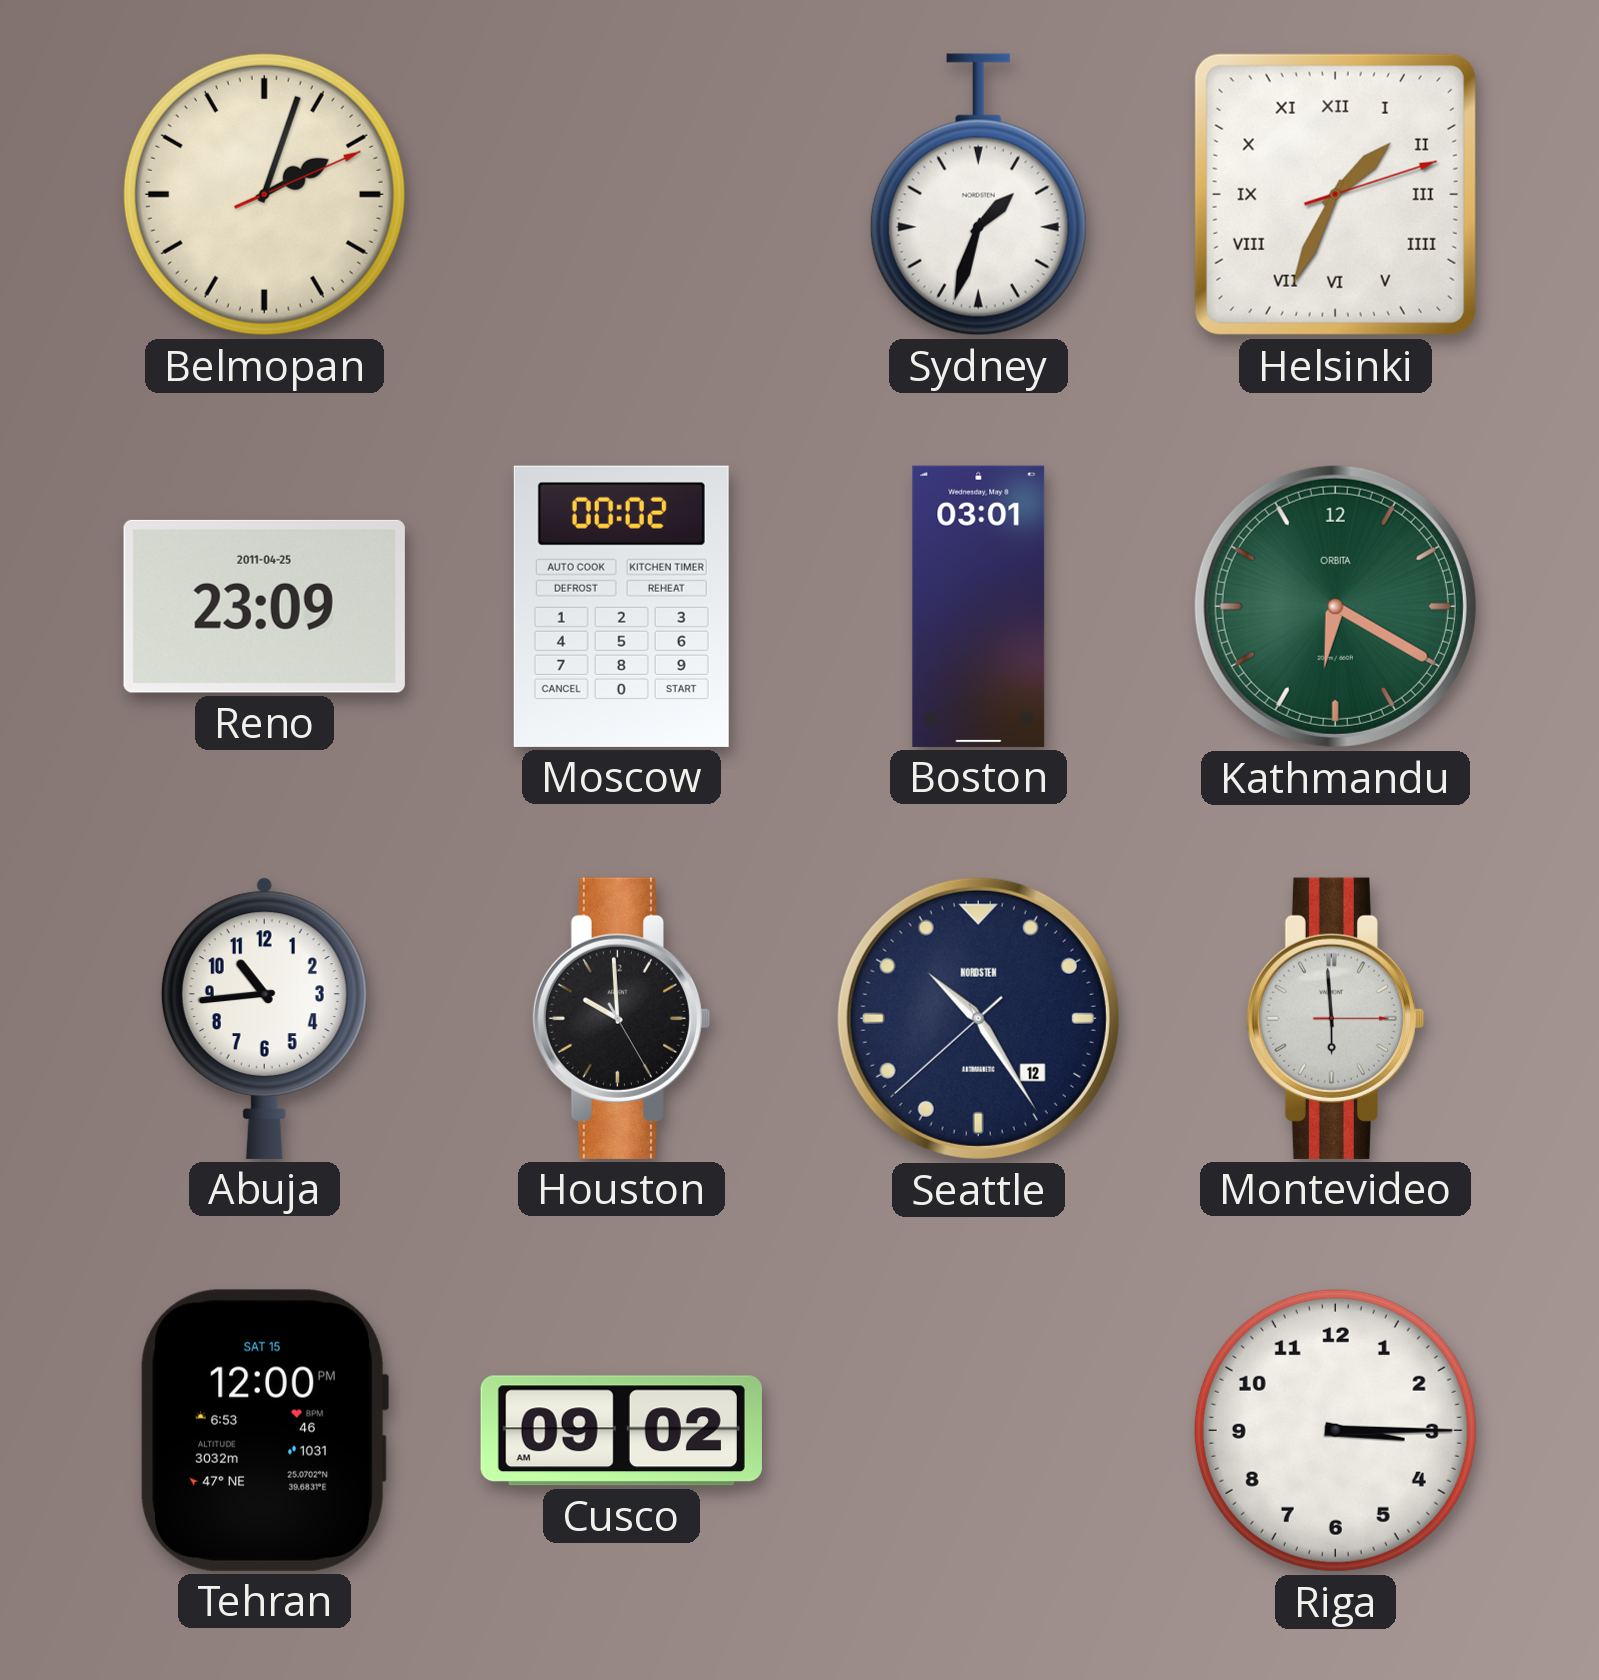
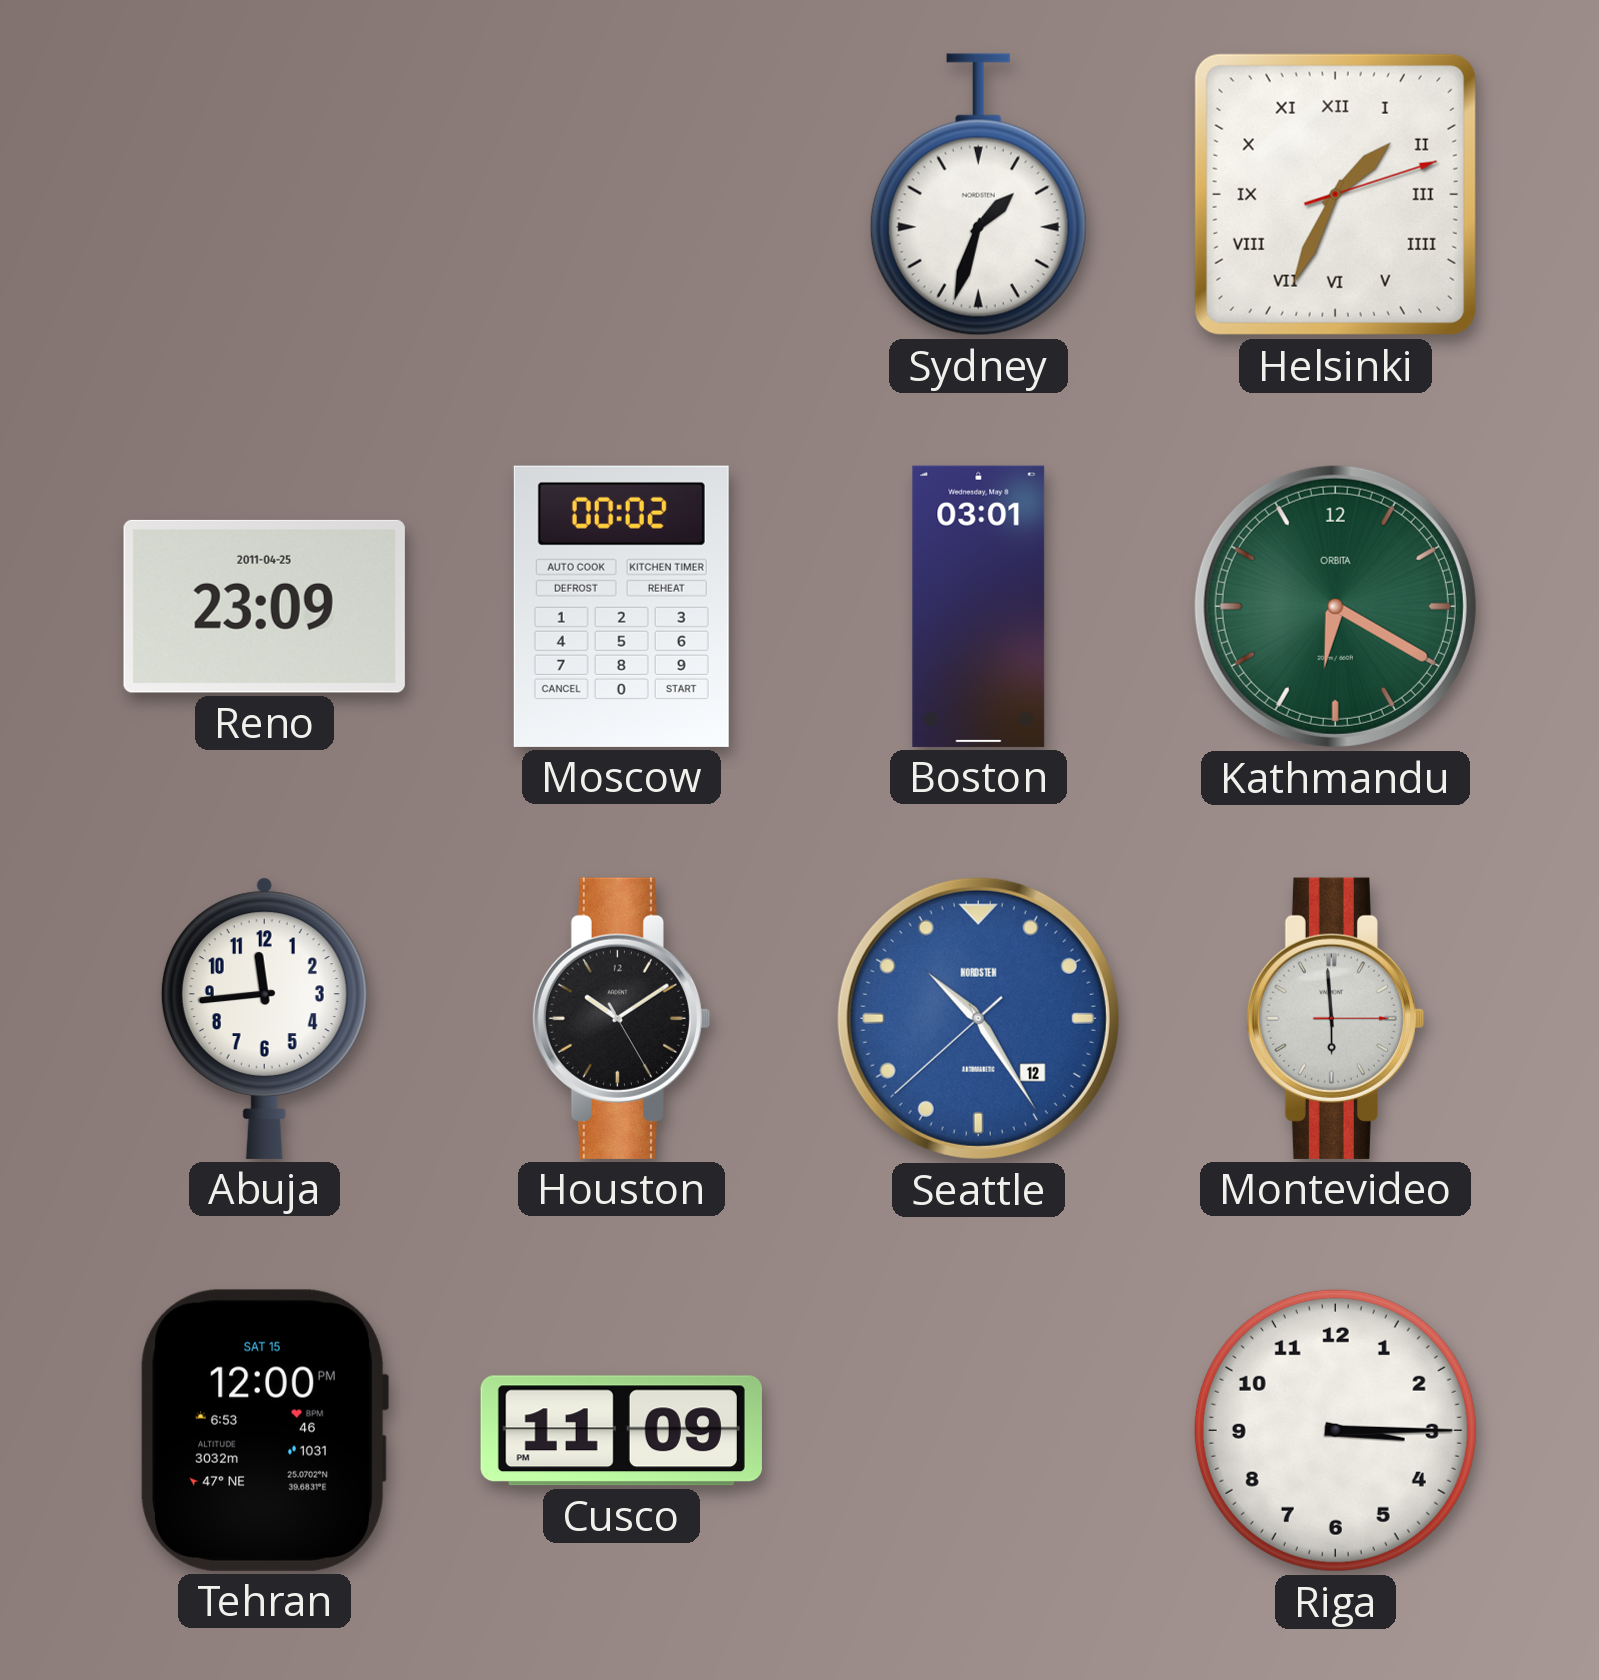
Belmopan: 2:03 -> none (264, 194)
Abuja: 10:44 -> 11:44 (264, 1018)
Houston: 9:59 -> 10:09 (620, 1018)
Seattle dial: navy -> blue (978, 1018)
Cusco: 09:02 -> 11:09 (621, 1431)
